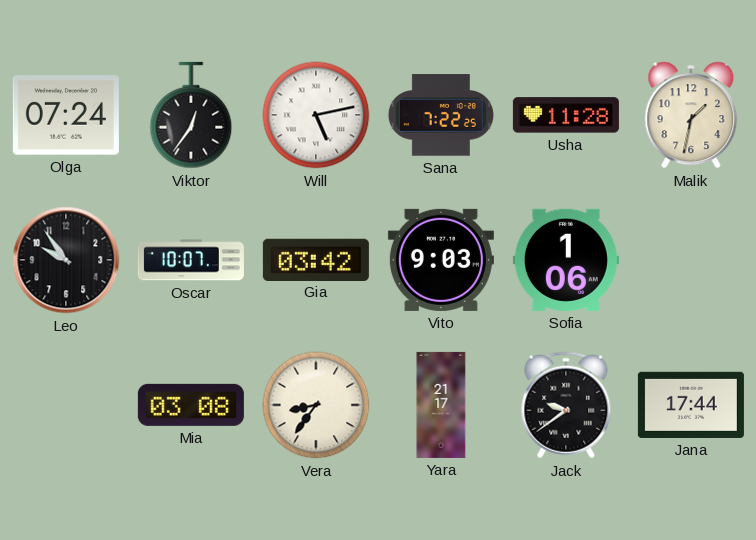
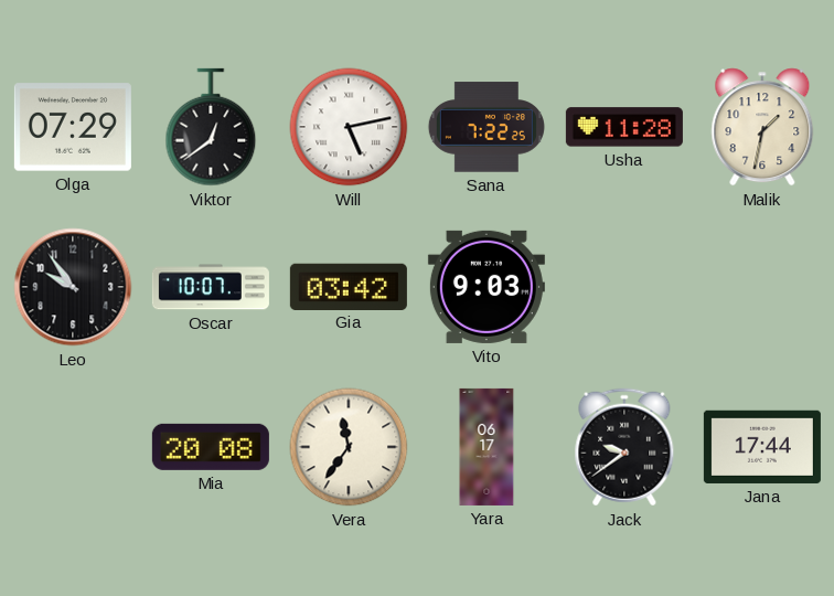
Olga: 07:24 -> 07:29 (73, 127)
Viktor: 12:36 -> 12:39 (211, 127)
Sofia: 1:06 -> none (566, 260)
Mia: 03:08 -> 20:08 (211, 447)
Vera: 8:36 -> 11:36 (349, 447)
Yara: 21:17 -> 06:17 (487, 447)
